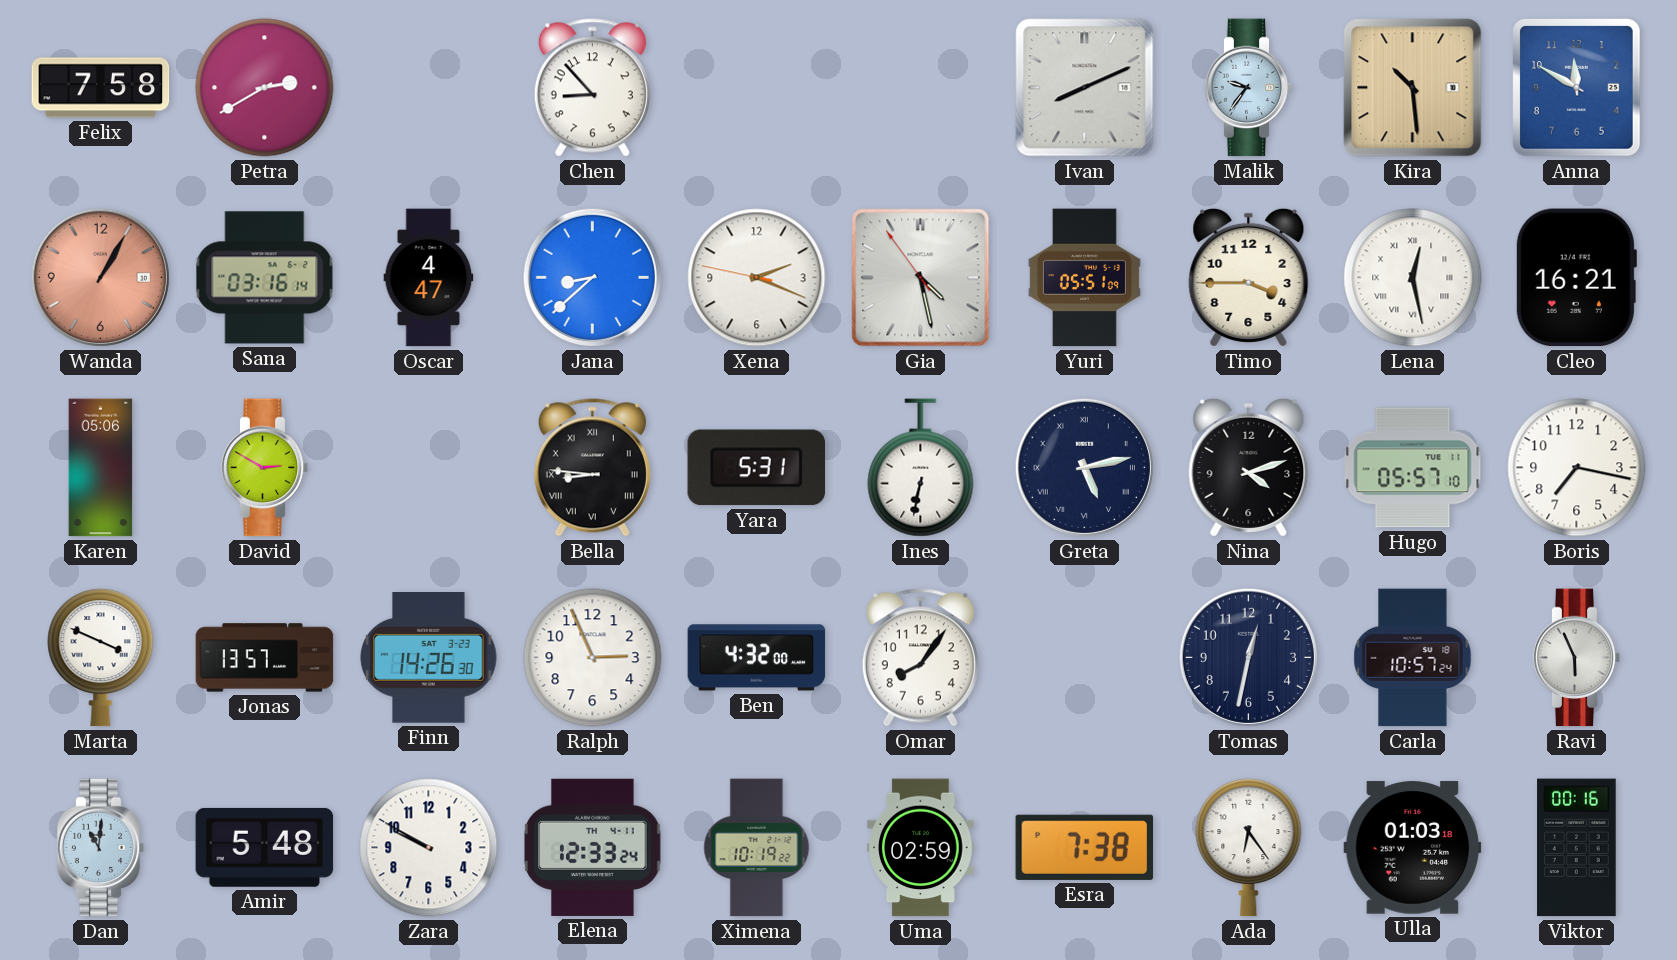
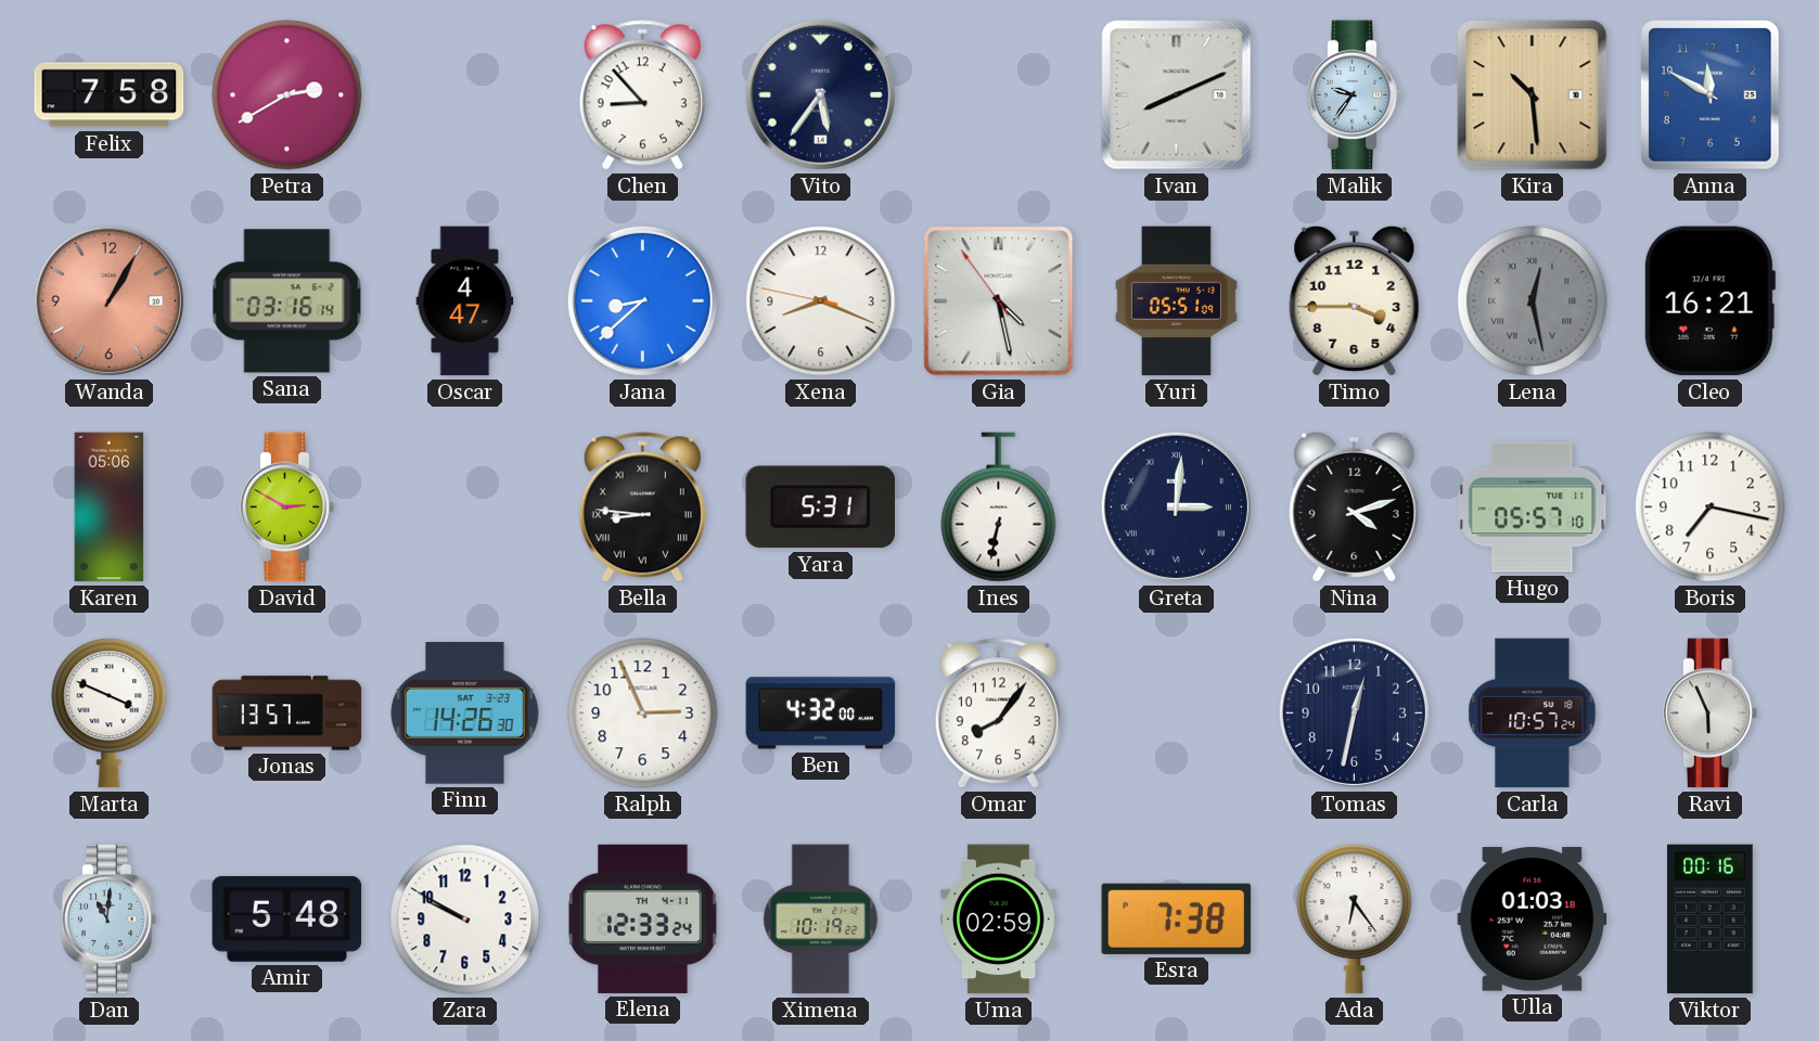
Vito: none -> 5:36 (820, 94)
Xena: 2:18 -> 8:18 (821, 301)
Lena dial: white -> grey (1533, 301)
Greta: 5:13 -> 3:01 (1176, 506)
